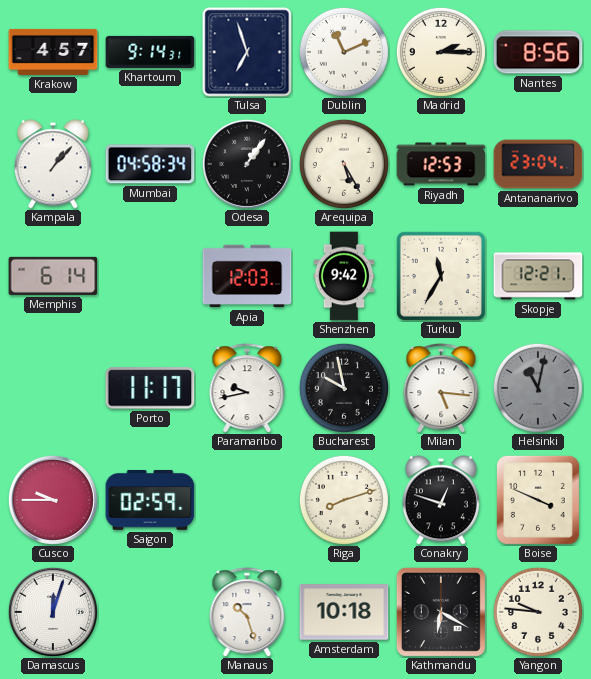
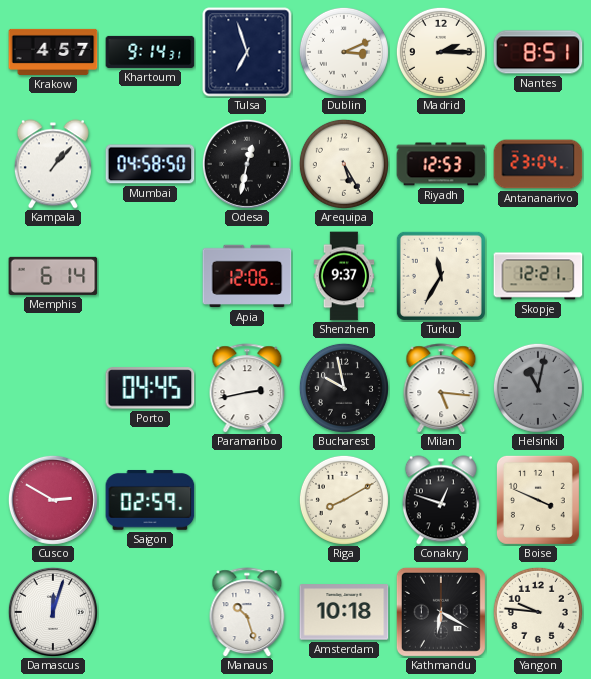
Dublin: 11:11 -> 3:11 (344, 52)
Nantes: 8:56 -> 8:51 (538, 52)
Mumbai: 04:58:34 -> 04:58:50 (150, 164)
Odesa: 1:06 -> 12:32 (247, 164)
Apia: 12:03 -> 12:06 (247, 276)
Shenzhen: 9:42 -> 9:37 (344, 276)
Porto: 11:17 -> 04:45 (150, 388)
Paramaribo: 9:43 -> 2:43 (247, 388)
Cusco: 9:45 -> 2:50 (53, 500)
Riga: 8:12 -> 8:10 (344, 500)
